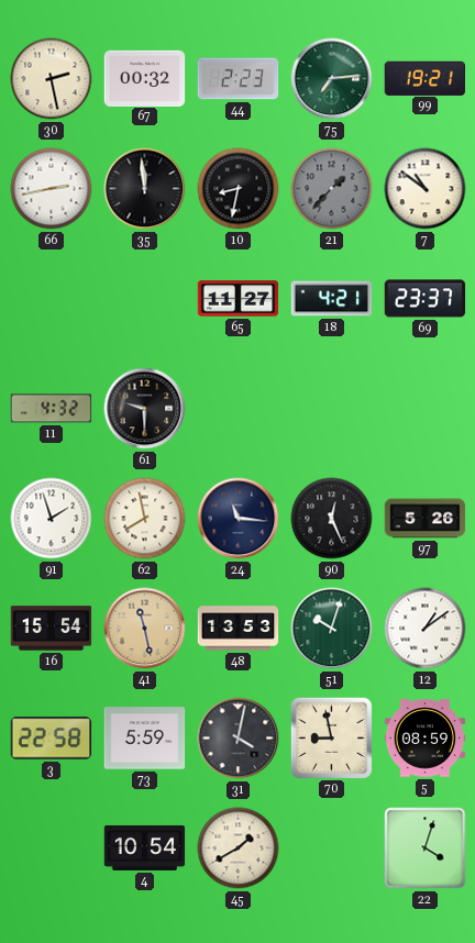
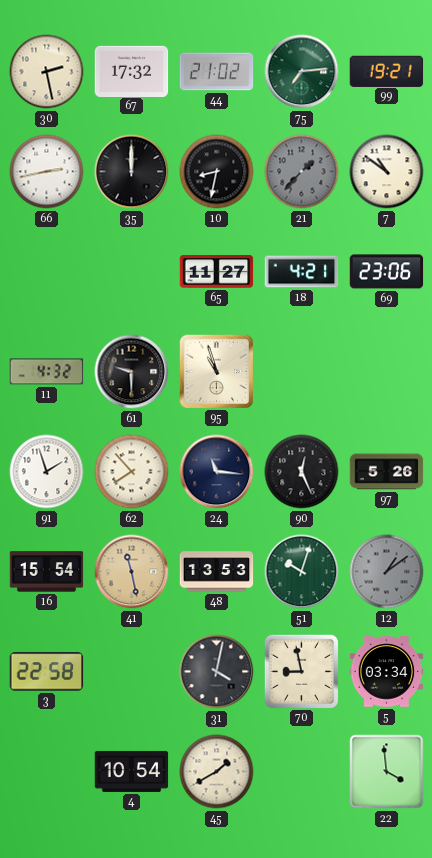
67: 00:32 -> 17:32 (132, 71)
44: 2:23 -> 21:02 (217, 72)
35: 11:59 -> 12:00 (132, 172)
69: 23:37 -> 23:06 (387, 272)
95: none -> 10:57 (216, 371)
62: 7:58 -> 7:53 (132, 472)
12 dial: white -> grey (387, 572)
73: 5:59 -> none (145, 739)
5: 08:59 -> 03:34 (387, 672)
22: 4:03 -> 3:59 (387, 772)
